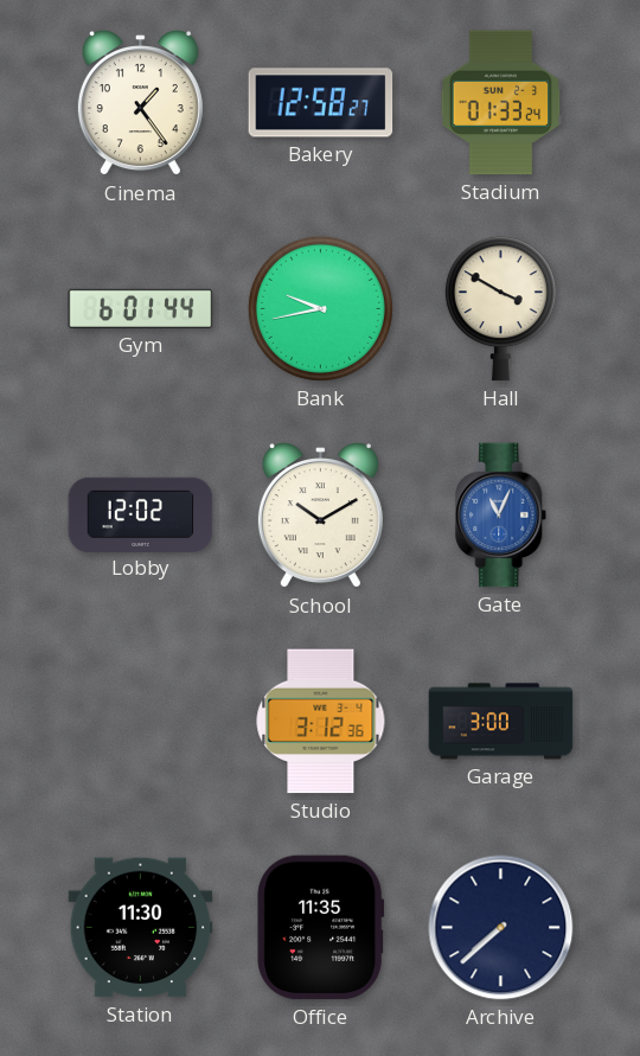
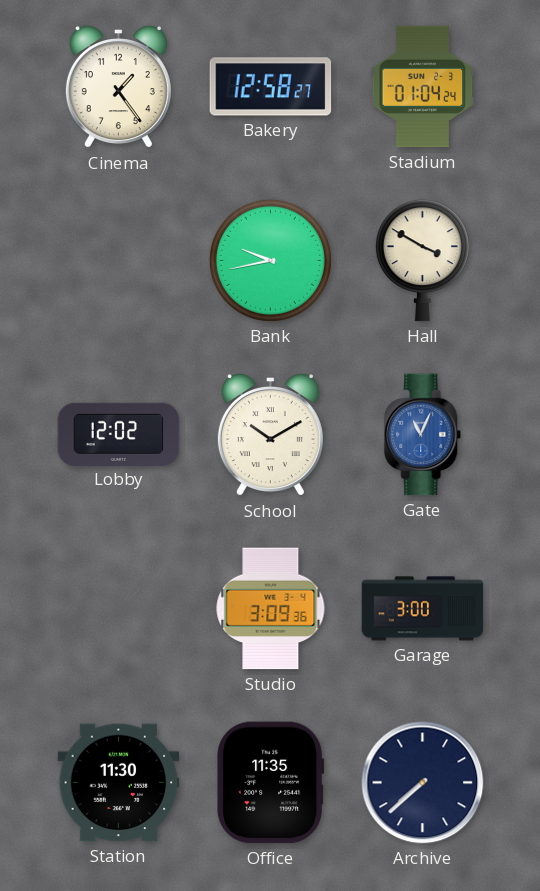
Stadium: 01:33 -> 01:04 (423, 87)
Gym: 6:01 -> none (141, 308)
Studio: 3:12 -> 3:09 (271, 609)
